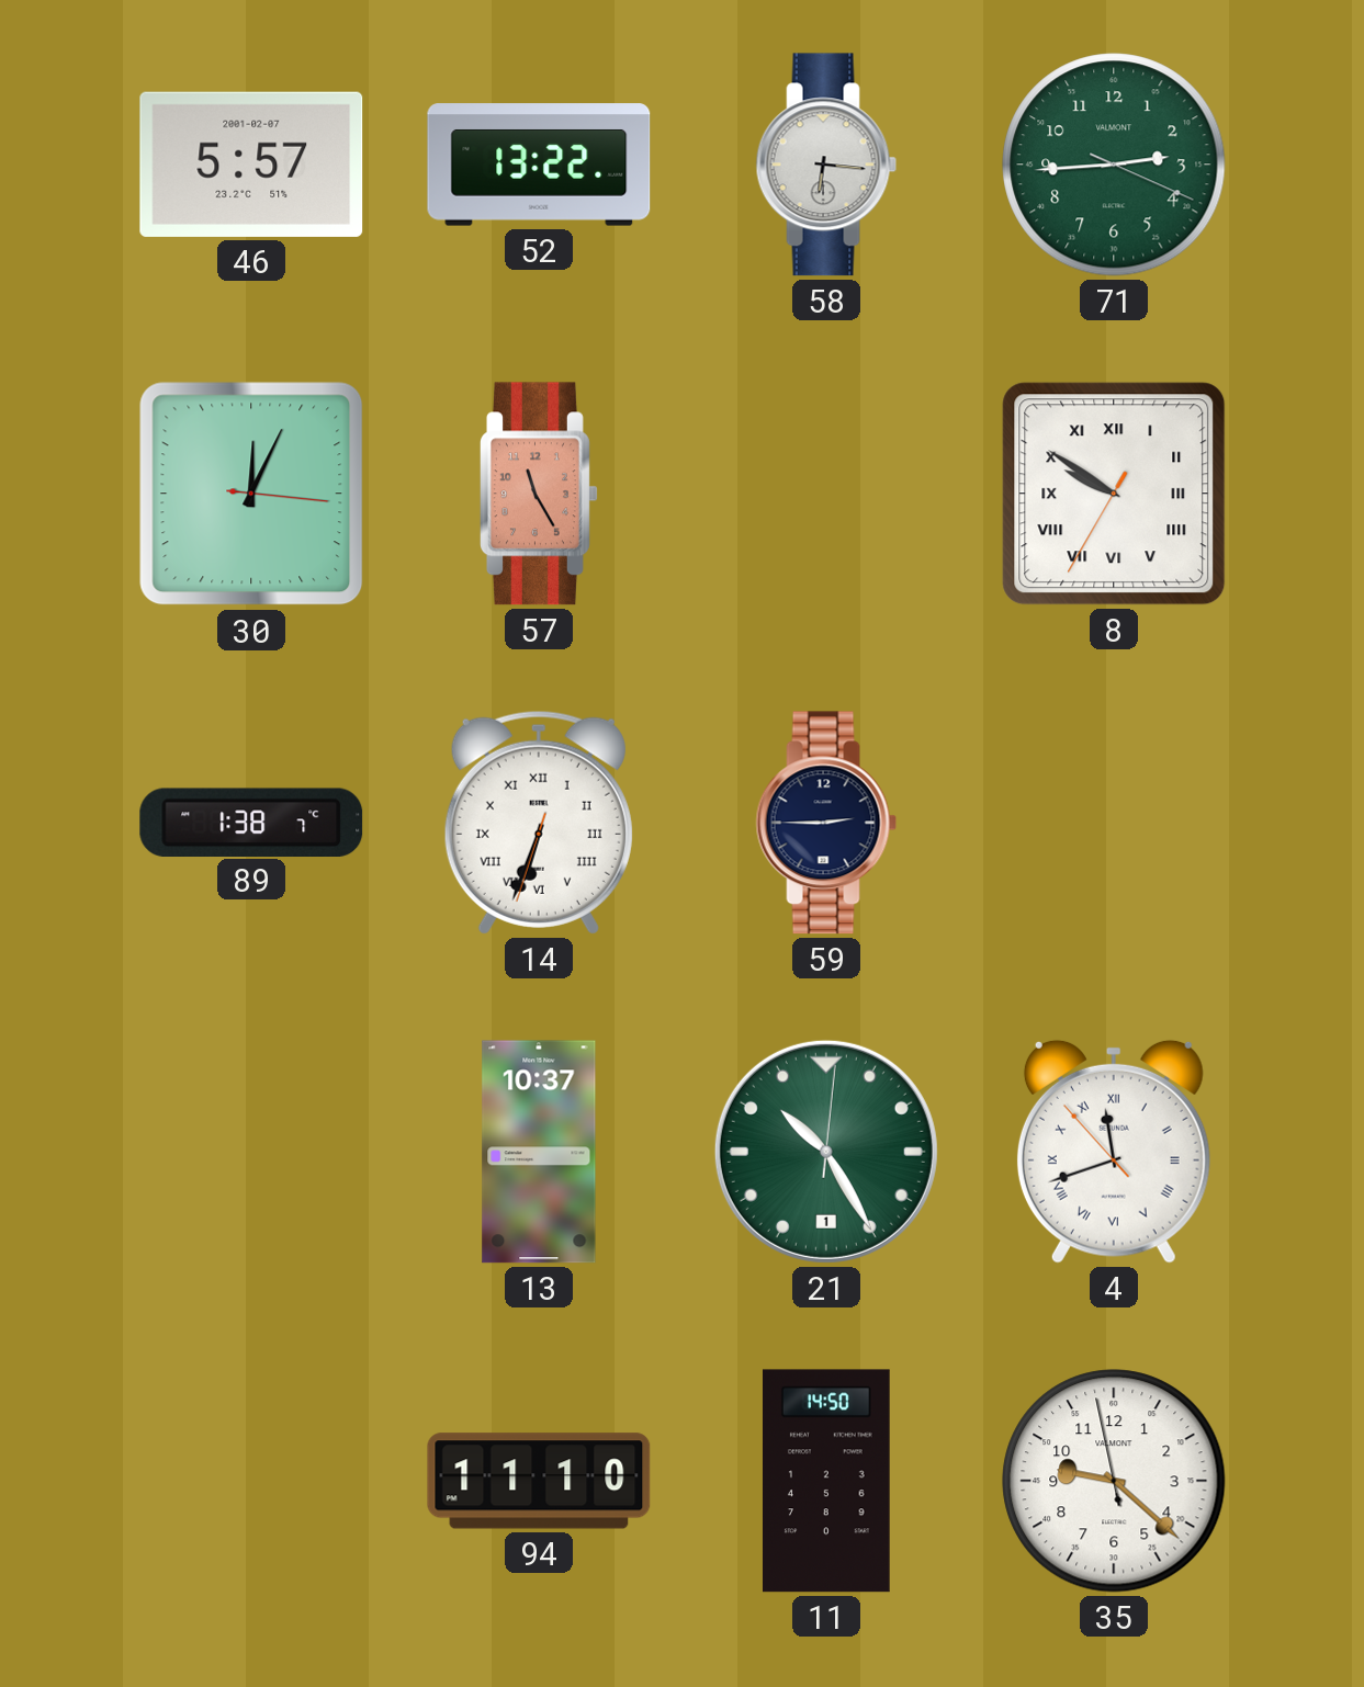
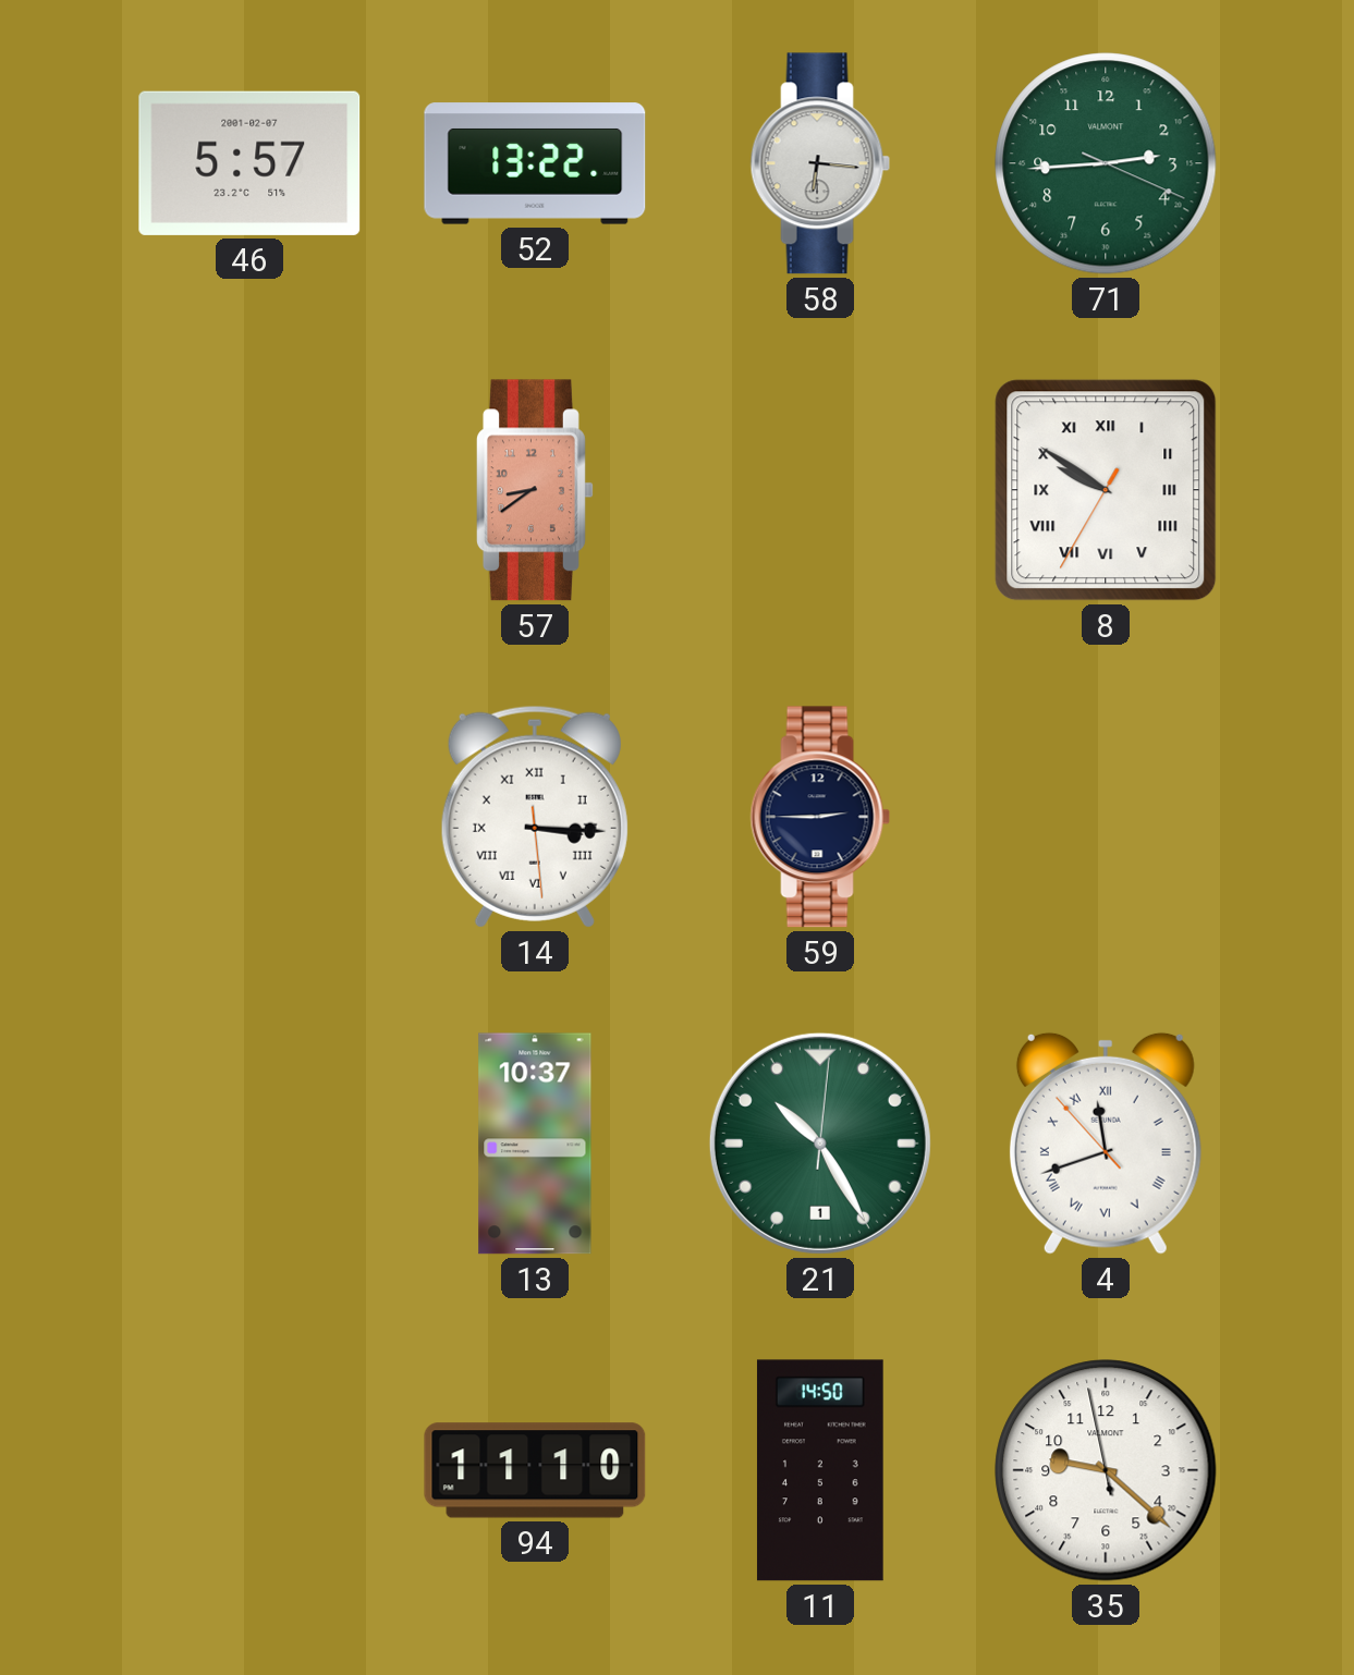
30: 12:04 -> none (251, 494)
57: 11:25 -> 8:39 (536, 490)
89: 1:38 -> none (251, 822)
14: 6:33 -> 3:15 (535, 817)
